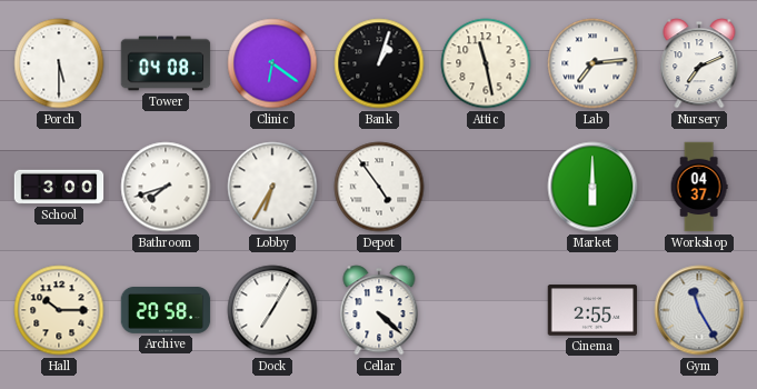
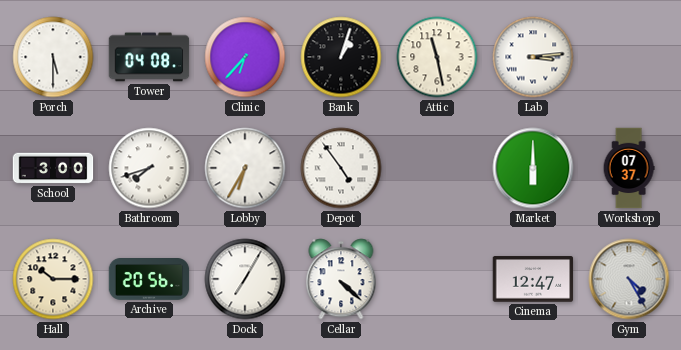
Clinic: 6:21 -> 6:37 (245, 57)
Lab: 7:14 -> 3:14 (533, 57)
Nursery: 7:11 -> none (699, 63)
Workshop: 04:37 -> 07:37 (629, 168)
Archive: 20:58 -> 20:56 (149, 280)
Cinema: 2:55 -> 12:47 (533, 279)
Gym: 11:25 -> 4:25 (629, 279)
